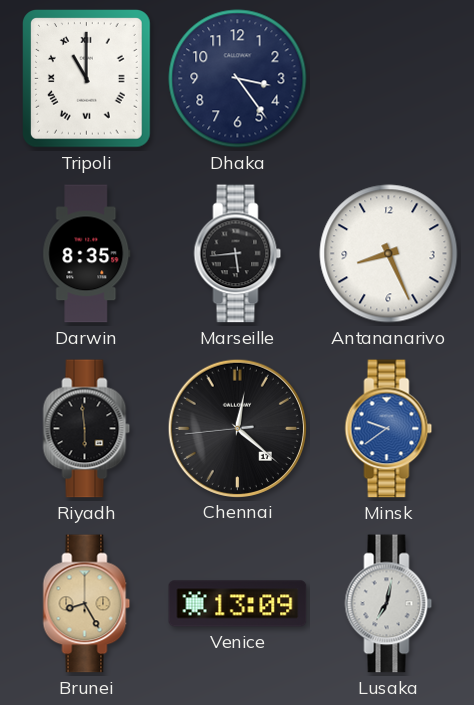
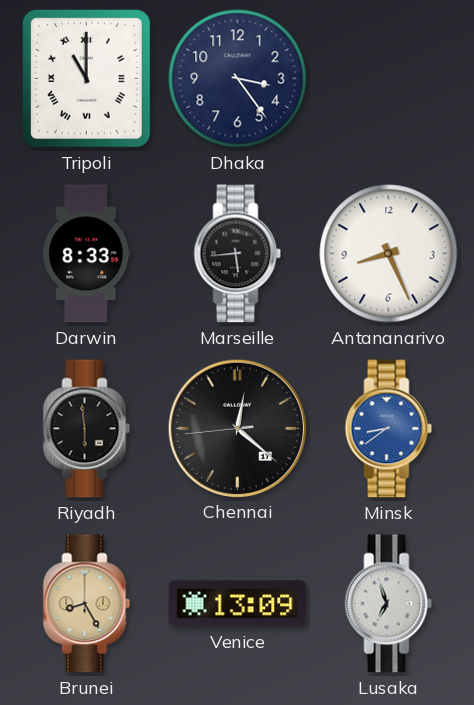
Darwin: 8:35 -> 8:33 (87, 254)
Minsk: 9:39 -> 8:39 (389, 429)
Lusaka: 7:02 -> 6:57 (389, 604)
